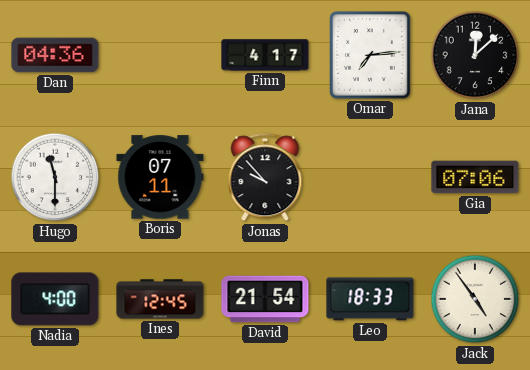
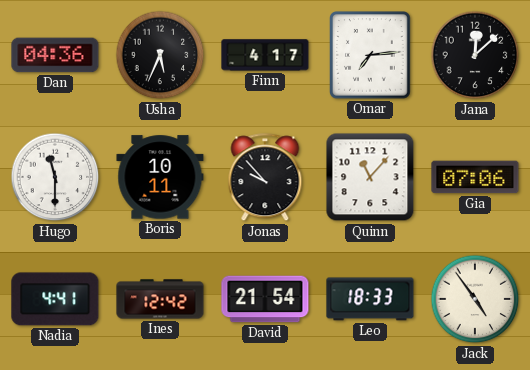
Usha: none -> 5:34 (160, 55)
Boris: 07:11 -> 10:11 (160, 177)
Quinn: none -> 11:07 (370, 177)
Nadia: 4:00 -> 4:41 (55, 299)
Ines: 12:45 -> 12:42 (160, 299)
